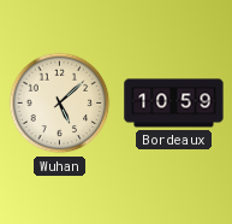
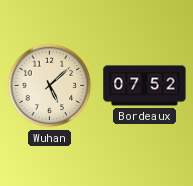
Bordeaux: 10:59 -> 07:52 (145, 86)
